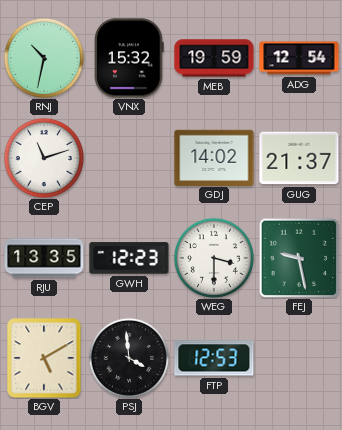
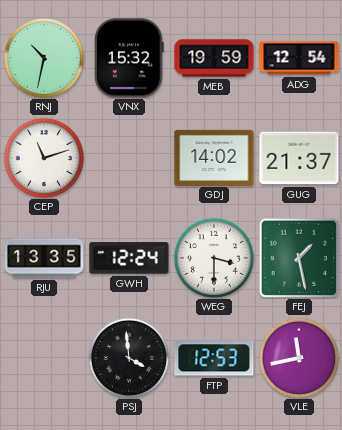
GWH: 12:23 -> 12:24 (129, 258)
FEJ: 9:28 -> 1:28 (299, 258)
BGV: 5:10 -> none (44, 358)
VLE: none -> 11:43 (299, 358)
